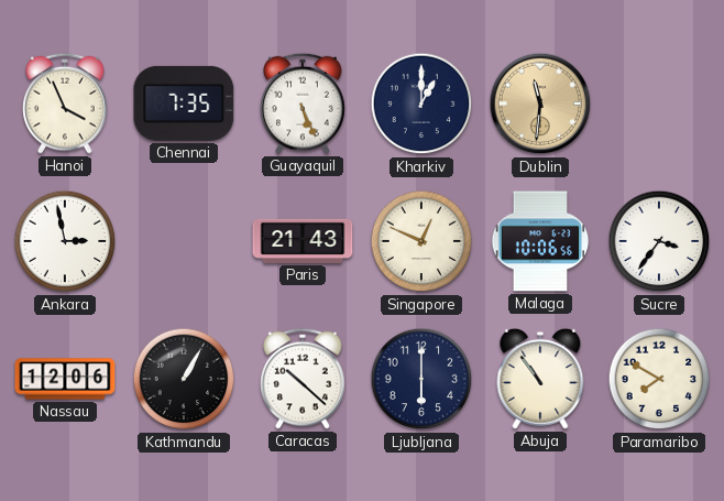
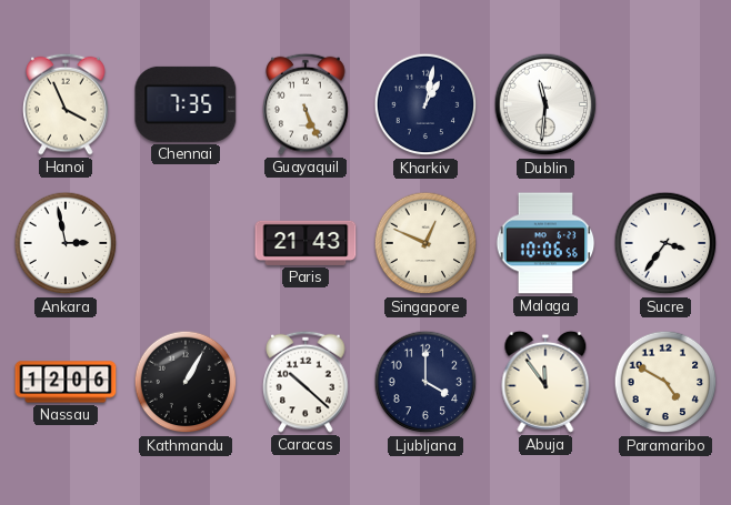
Kharkiv: 1:00 -> 1:02 (425, 104)
Dublin dial: champagne -> white (545, 104)
Ljubljana: 6:00 -> 4:00 (425, 382)
Abuja: 10:54 -> 11:54 (545, 382)
Paramaribo: 7:50 -> 4:50 (665, 382)
